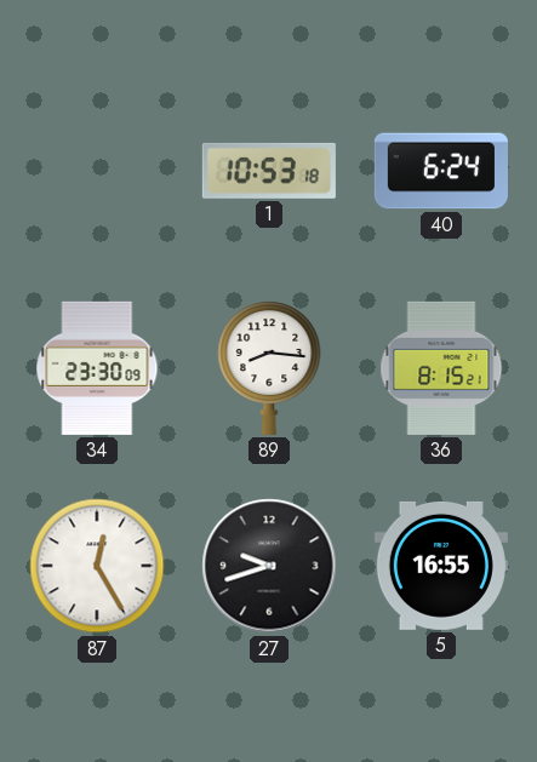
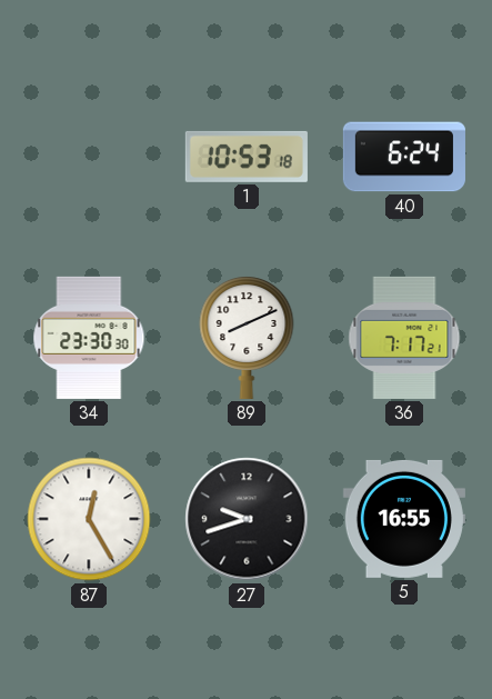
34: 23:30:09 -> 23:30:30 (89, 338)
89: 8:16 -> 8:11 (247, 337)
36: 8:15 -> 7:17 (404, 338)
